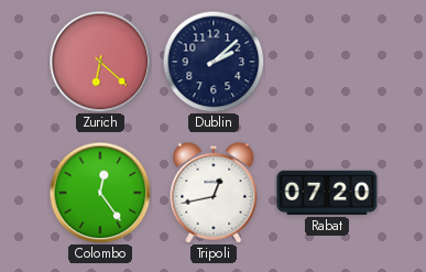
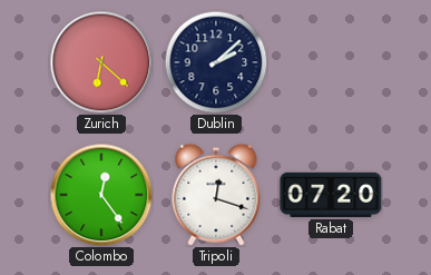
Tripoli: 12:43 -> 12:18 (216, 195)
